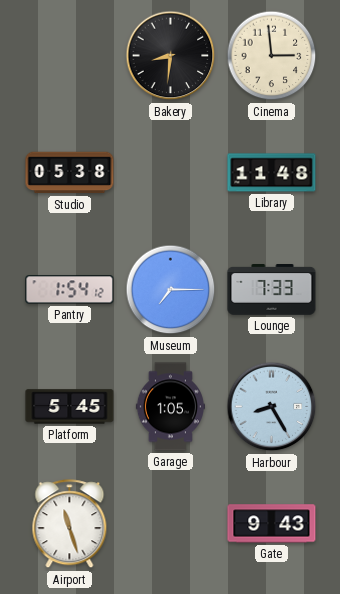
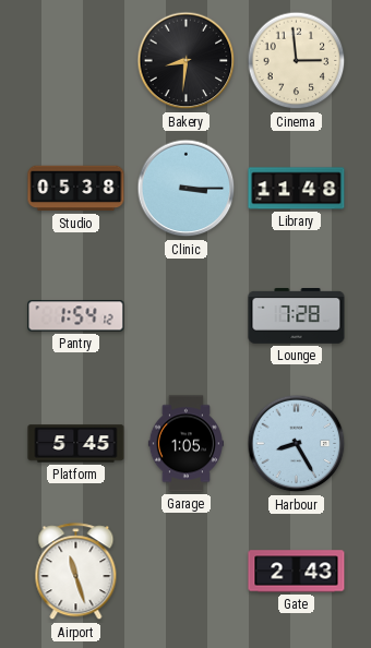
Clinic: none -> 3:15 (187, 189)
Museum: 7:15 -> none (171, 290)
Lounge: 7:33 -> 7:28 (297, 316)
Gate: 9:43 -> 2:43 (297, 572)
